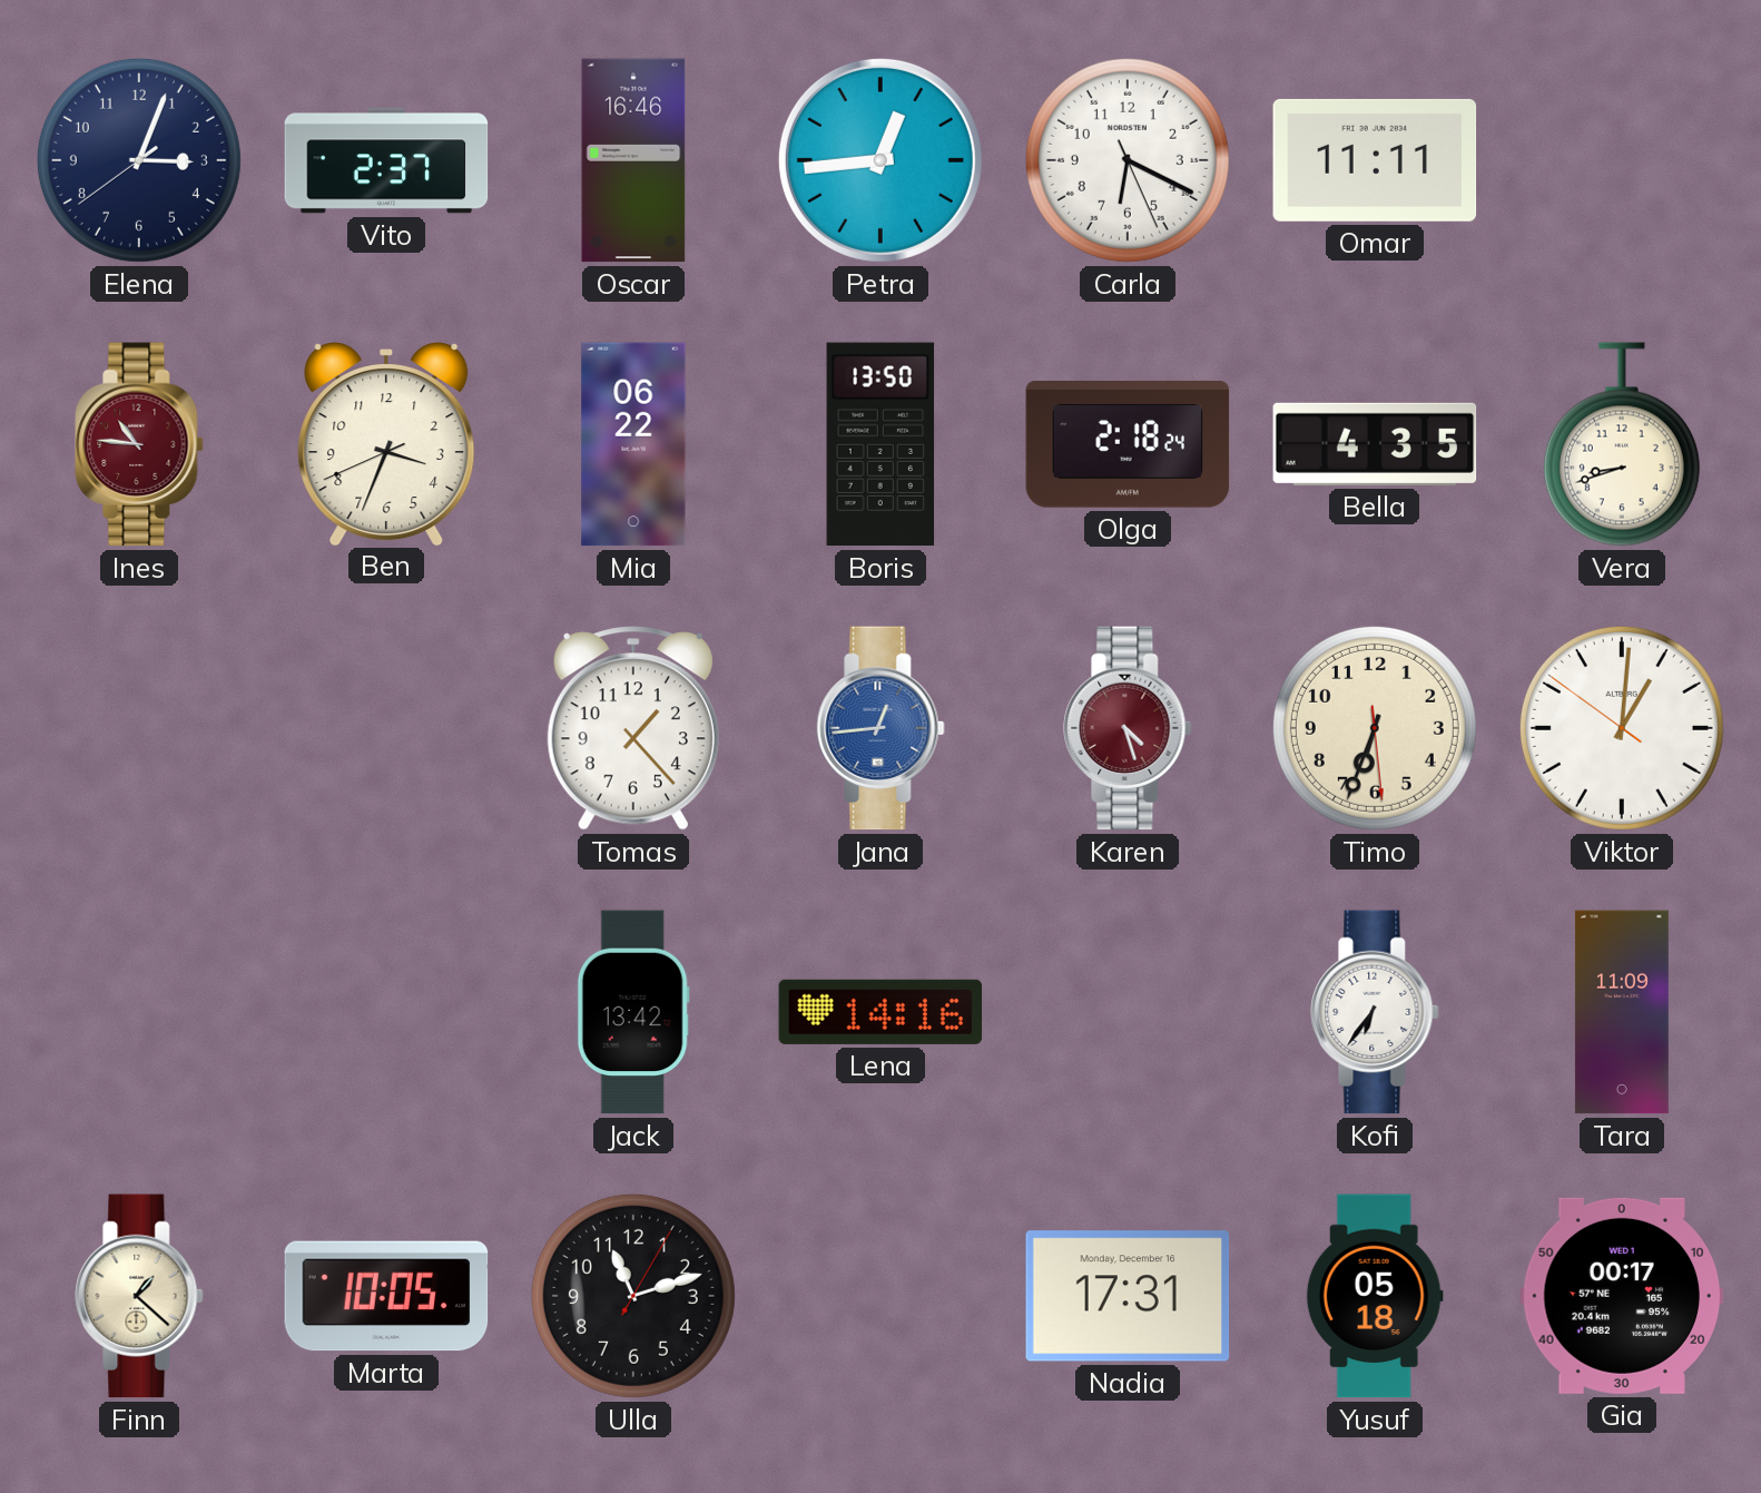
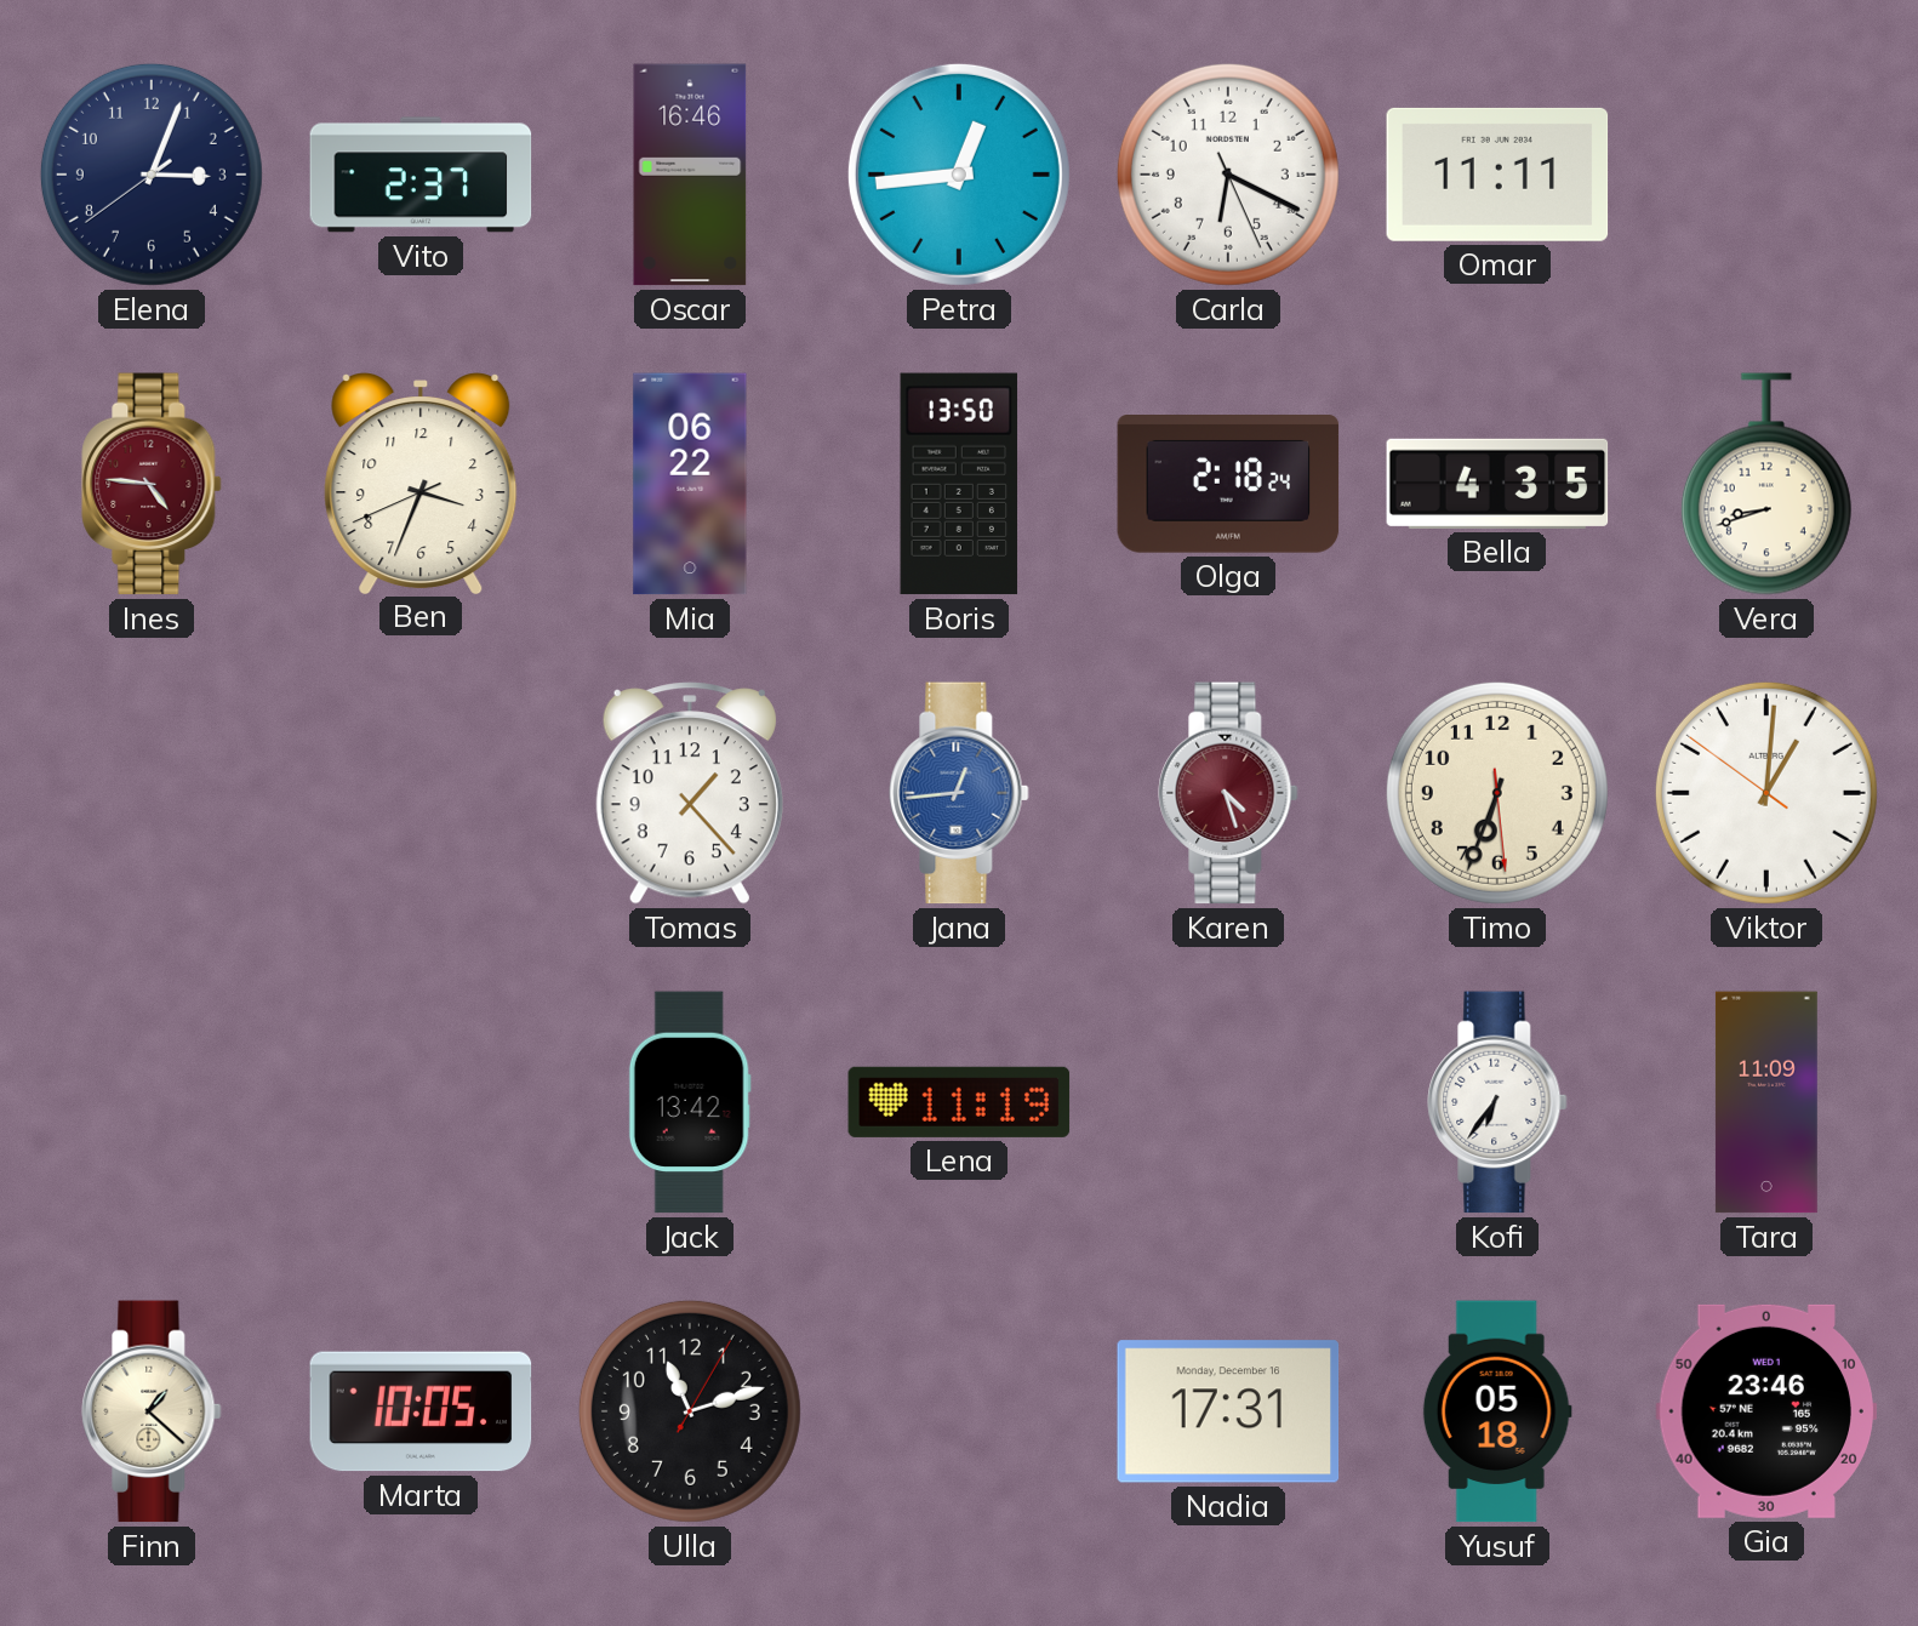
Ines: 10:46 -> 4:46 (152, 484)
Lena: 14:16 -> 11:19 (959, 1102)
Gia: 00:17 -> 23:46 (1766, 1411)
